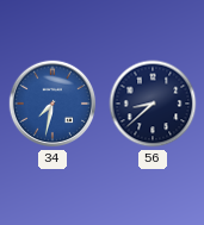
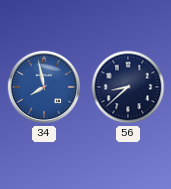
34: 7:32 -> 7:58 (44, 87)
